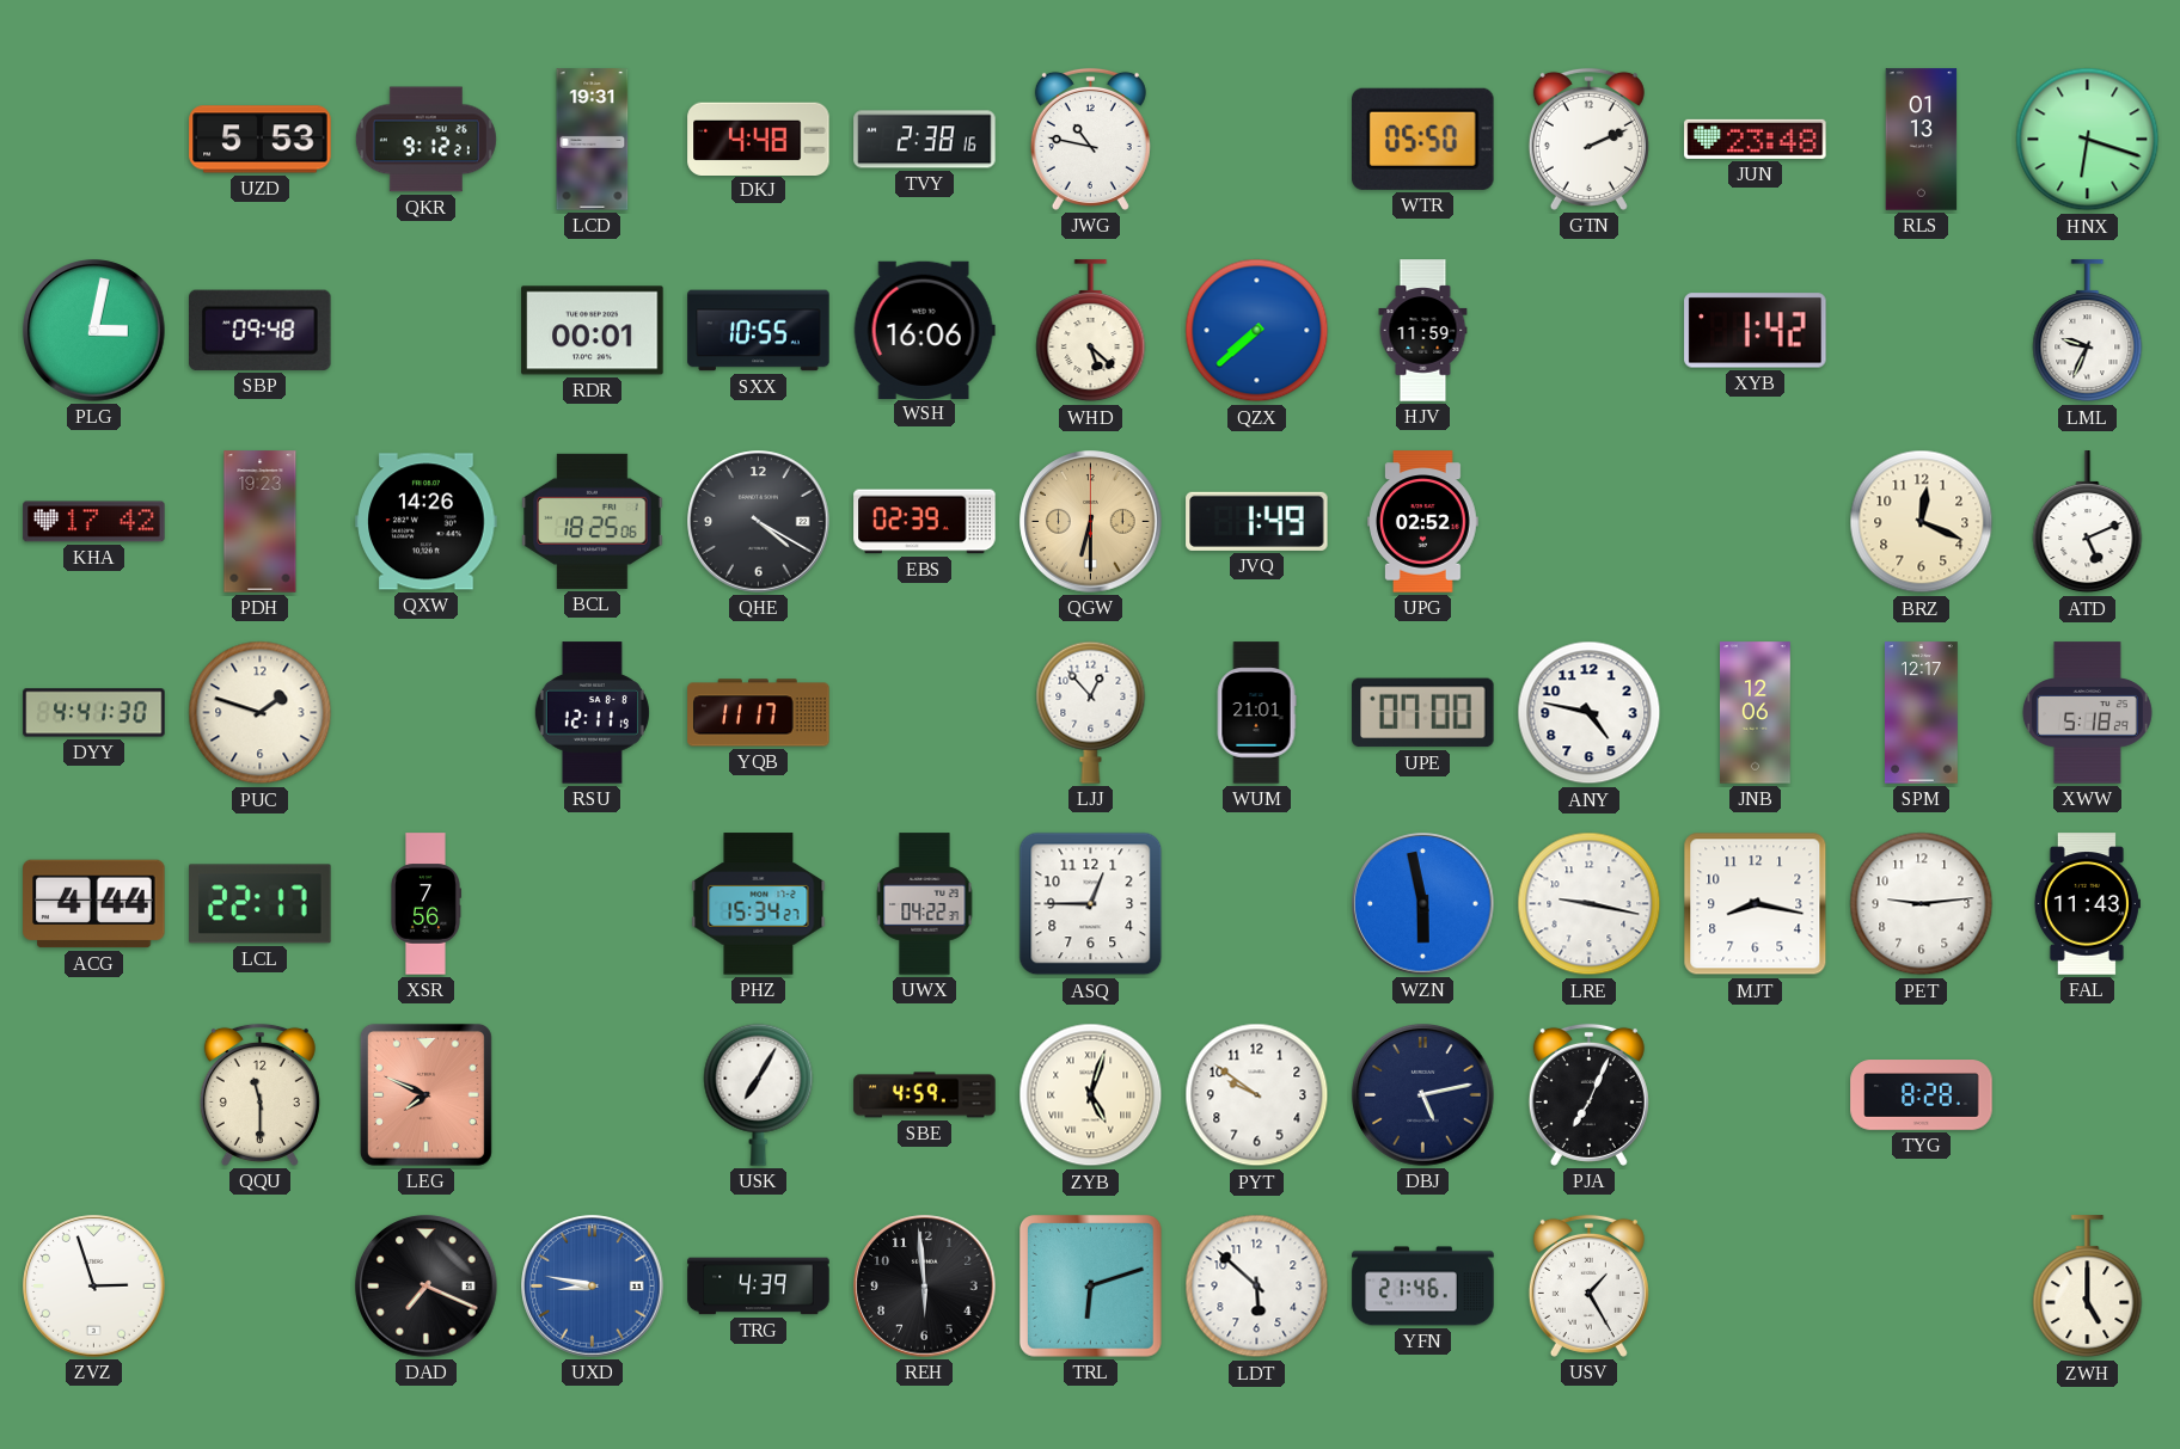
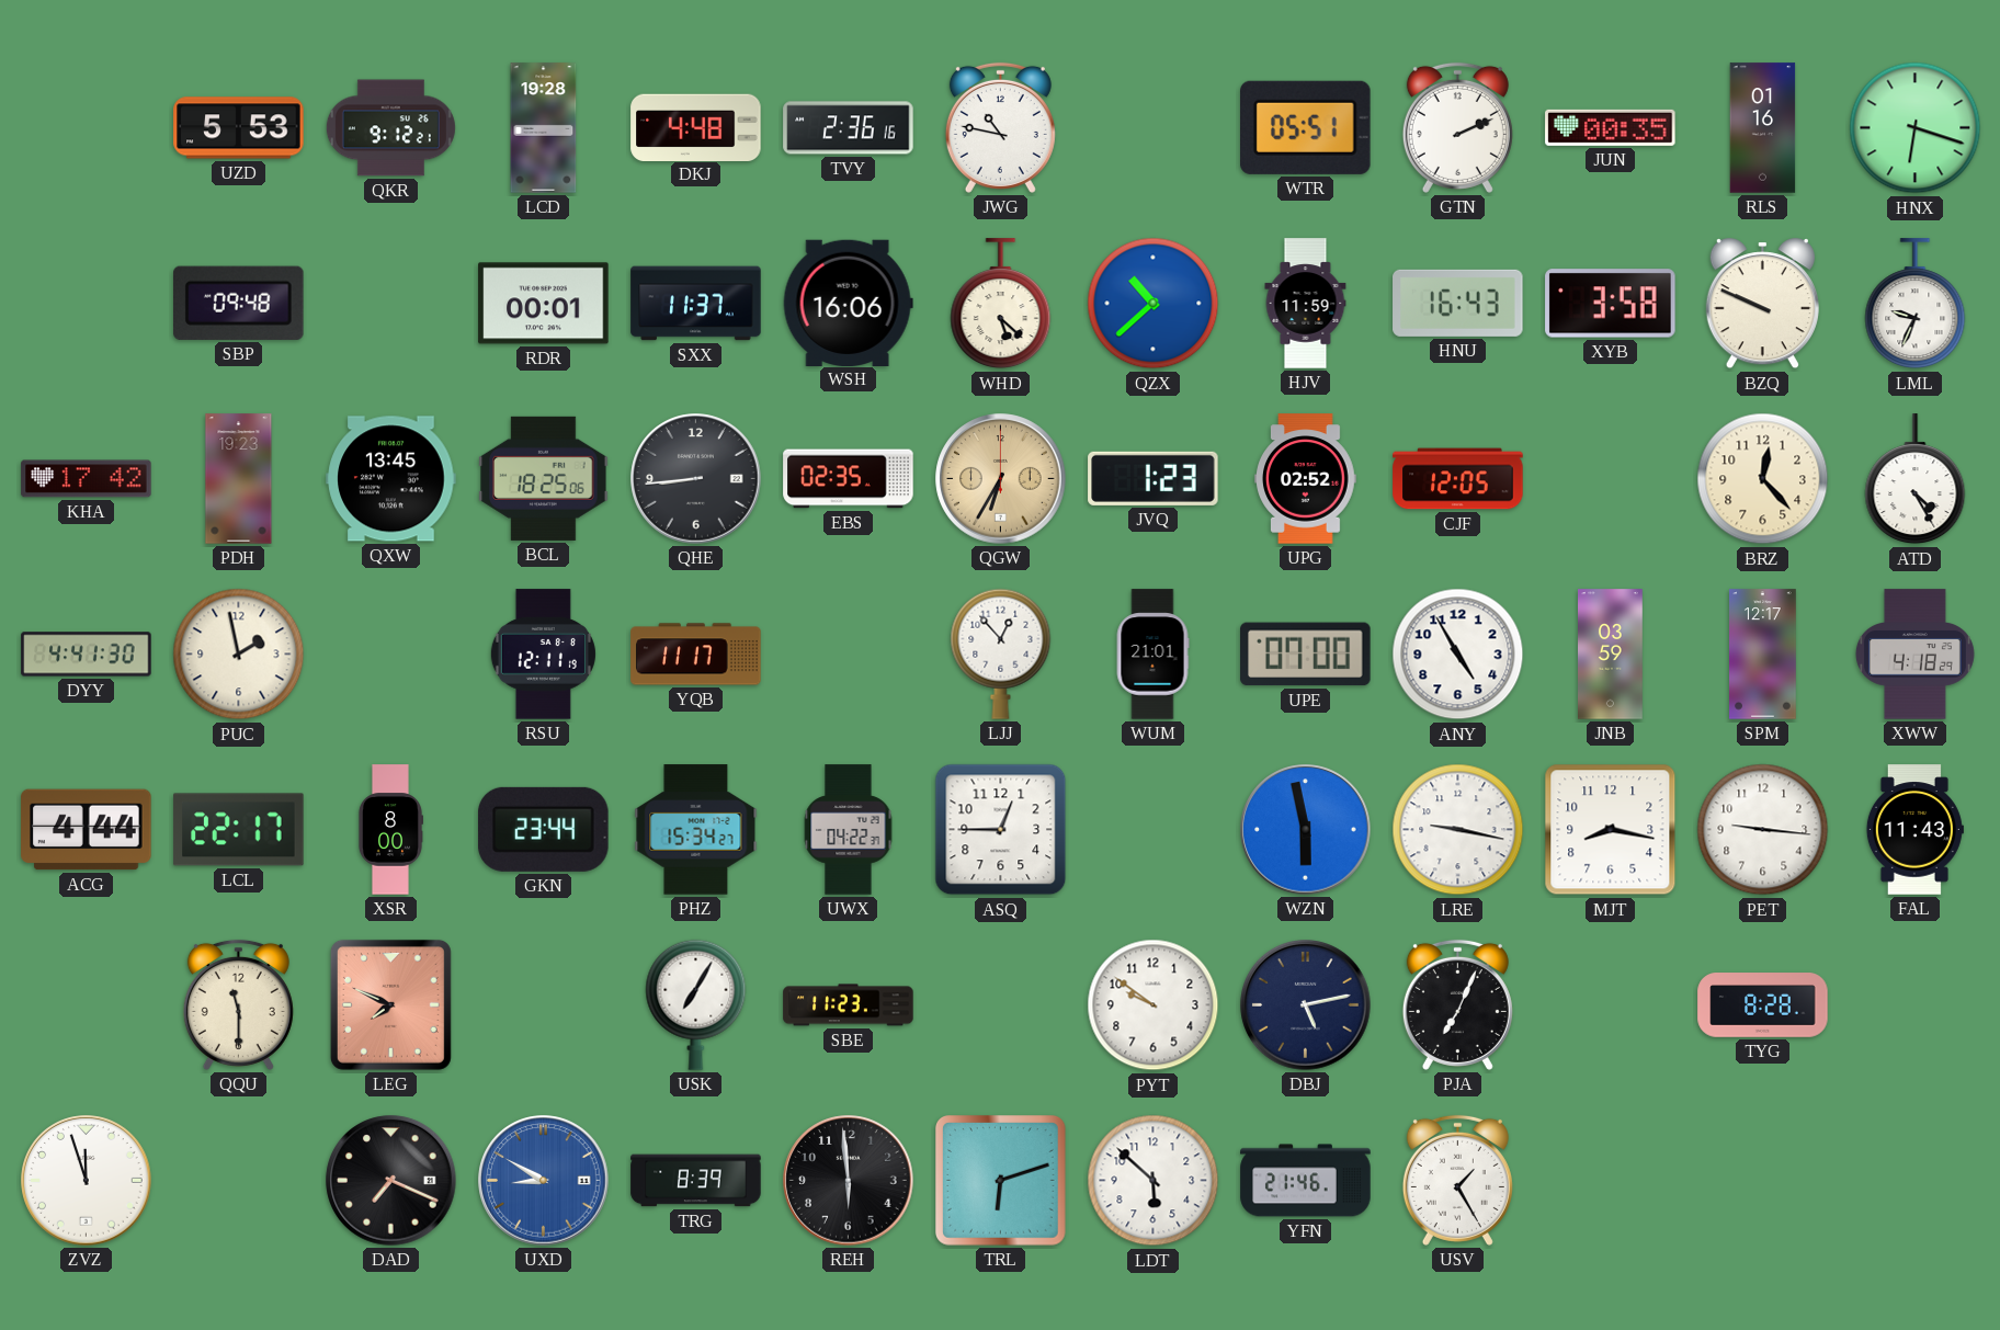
LCD: 19:31 -> 19:28 (544, 128)
TVY: 2:38 -> 2:36 (849, 128)
WTR: 05:50 -> 05:51 (1306, 127)
JUN: 23:48 -> 00:35 (1611, 127)
RLS: 01:13 -> 01:16 (1763, 128)
PLG: 3:02 -> none (94, 331)
SXX: 10:55 -> 11:37 (696, 304)
QZX: 7:38 -> 10:38 (1154, 304)
HNU: none -> 16:43 (1458, 303)
XYB: 1:42 -> 3:58 (1611, 304)
BZQ: none -> 9:49 (1762, 304)
QXW: 14:26 -> 13:45 (391, 479)
QHE: 4:20 -> 8:44 (696, 479)
EBS: 02:39 -> 02:35 (849, 479)
QGW: 6:30 -> 6:35 (1001, 479)
JVQ: 1:49 -> 1:23 (1154, 478)
CJF: none -> 12:05 (1458, 479)
BRZ: 12:19 -> 12:23 (1763, 479)
ATD: 5:11 -> 4:25 (1916, 479)
PUC: 1:48 -> 1:58 (239, 655)
ANY: 4:47 -> 4:55 (1458, 655)
JNB: 12:06 -> 03:59 (1611, 655)
XWW: 5:18 -> 4:18 (1914, 655)
XSR: 7:56 -> 8:00 (390, 830)
GKN: none -> 23:44 (544, 829)
PET: 9:14 -> 9:16 (1763, 830)
SBE: 4:59 -> 11:23 (849, 1005)
ZYB: 5:03 -> none (1091, 1095)
ZVZ: 2:57 -> 11:57 (87, 1181)
UXD: 8:47 -> 8:50 (544, 1181)
TRG: 4:39 -> 8:39 (696, 1181)
ZWH: 5:00 -> none (2088, 1287)
